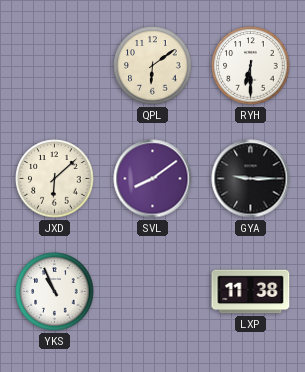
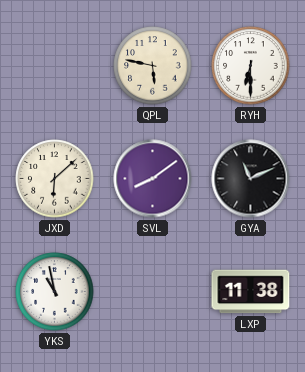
QPL: 6:09 -> 5:47 (153, 66)
GYA: 9:15 -> 11:11 (251, 179)
YKS: 10:56 -> 10:58 (55, 292)
